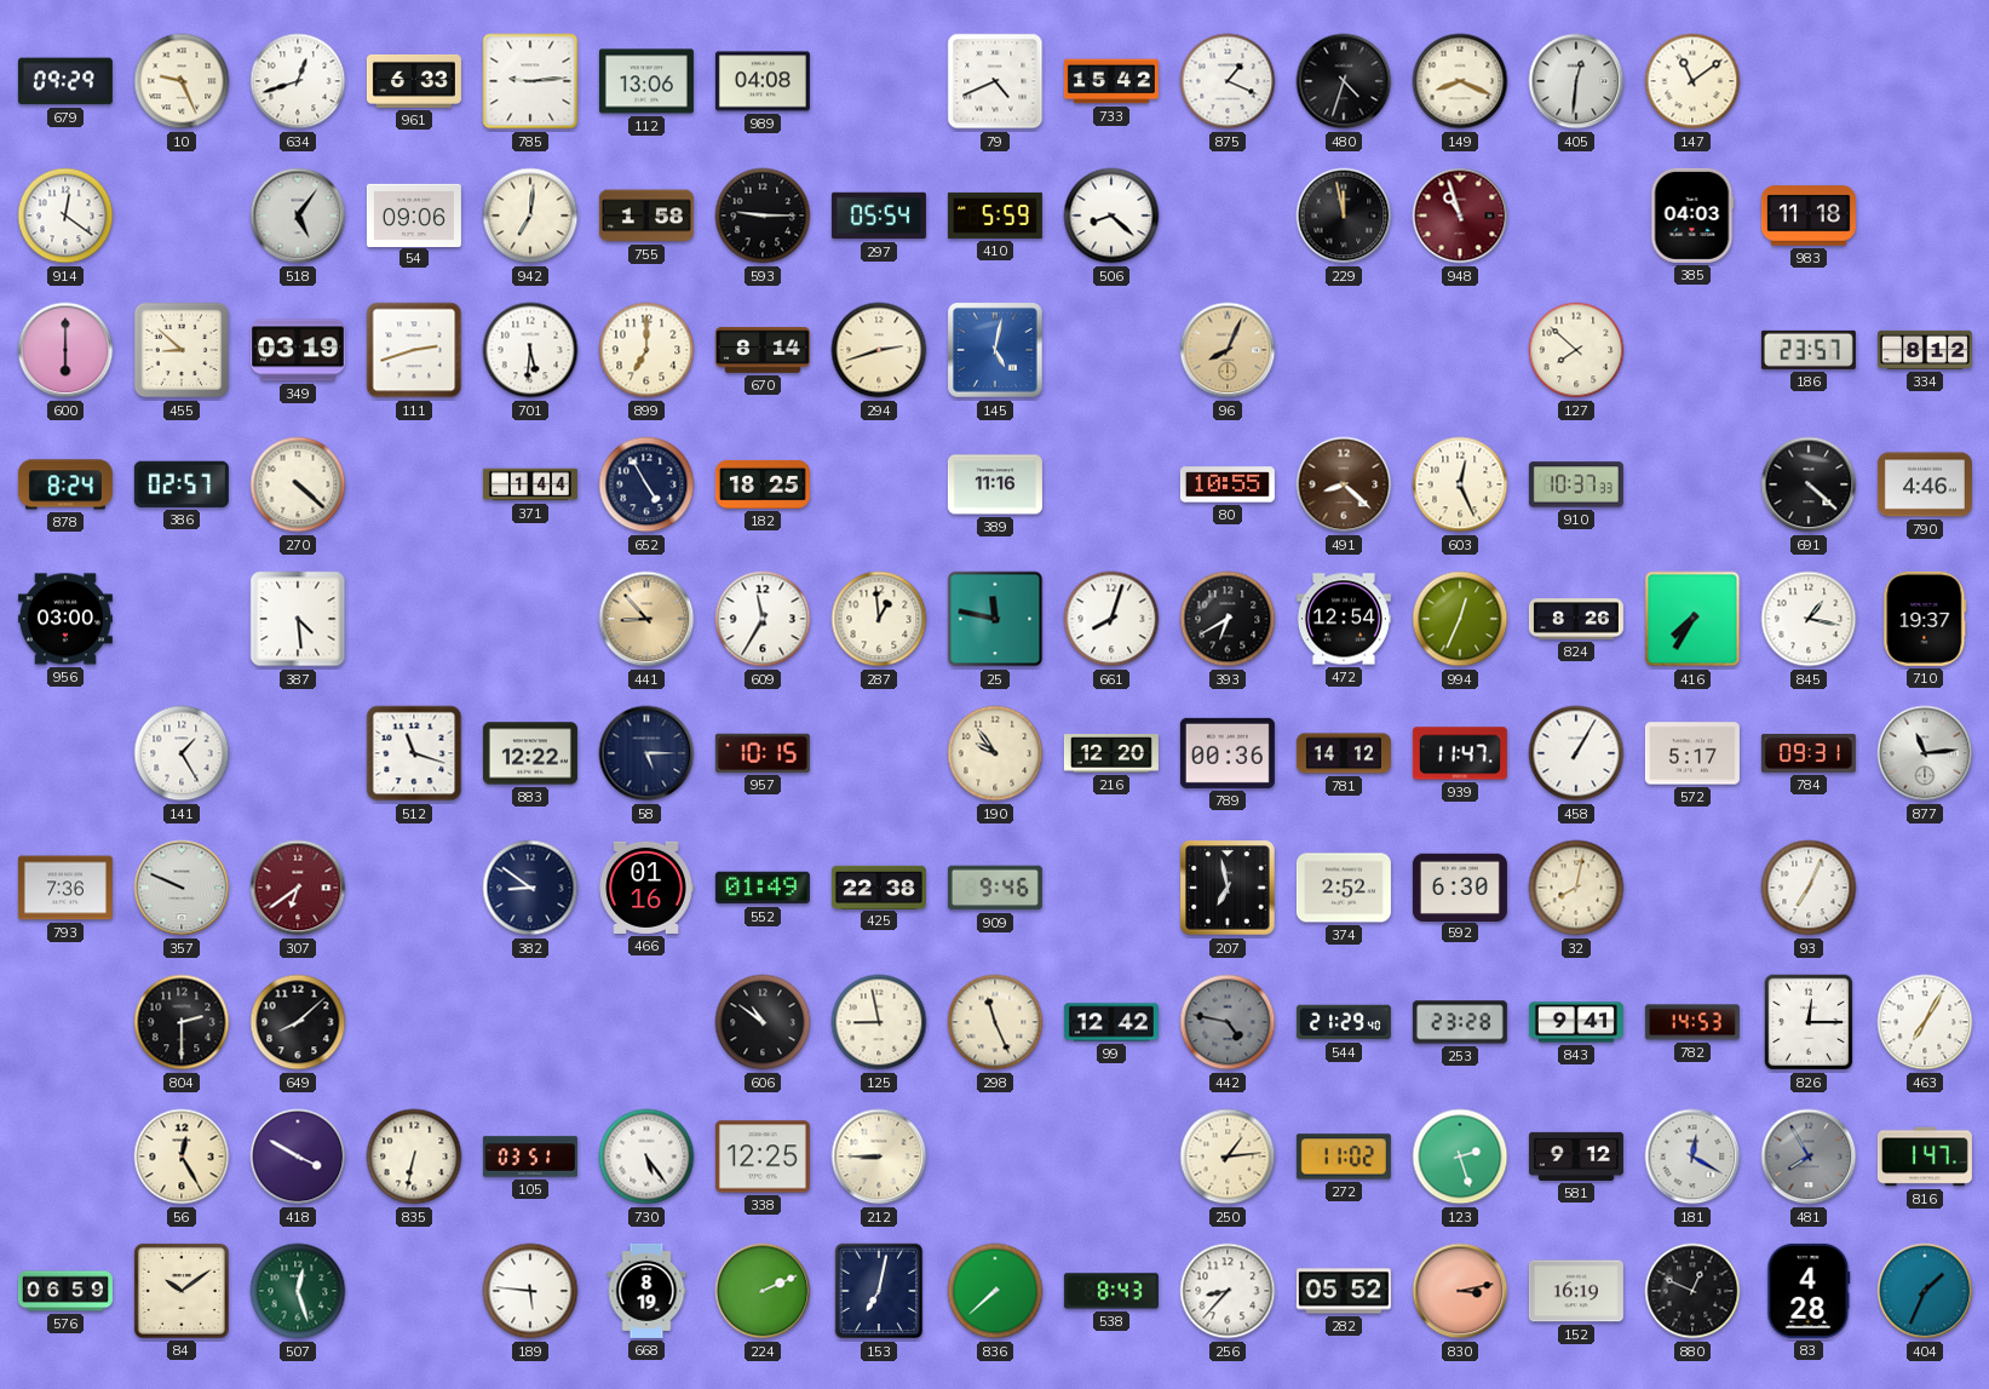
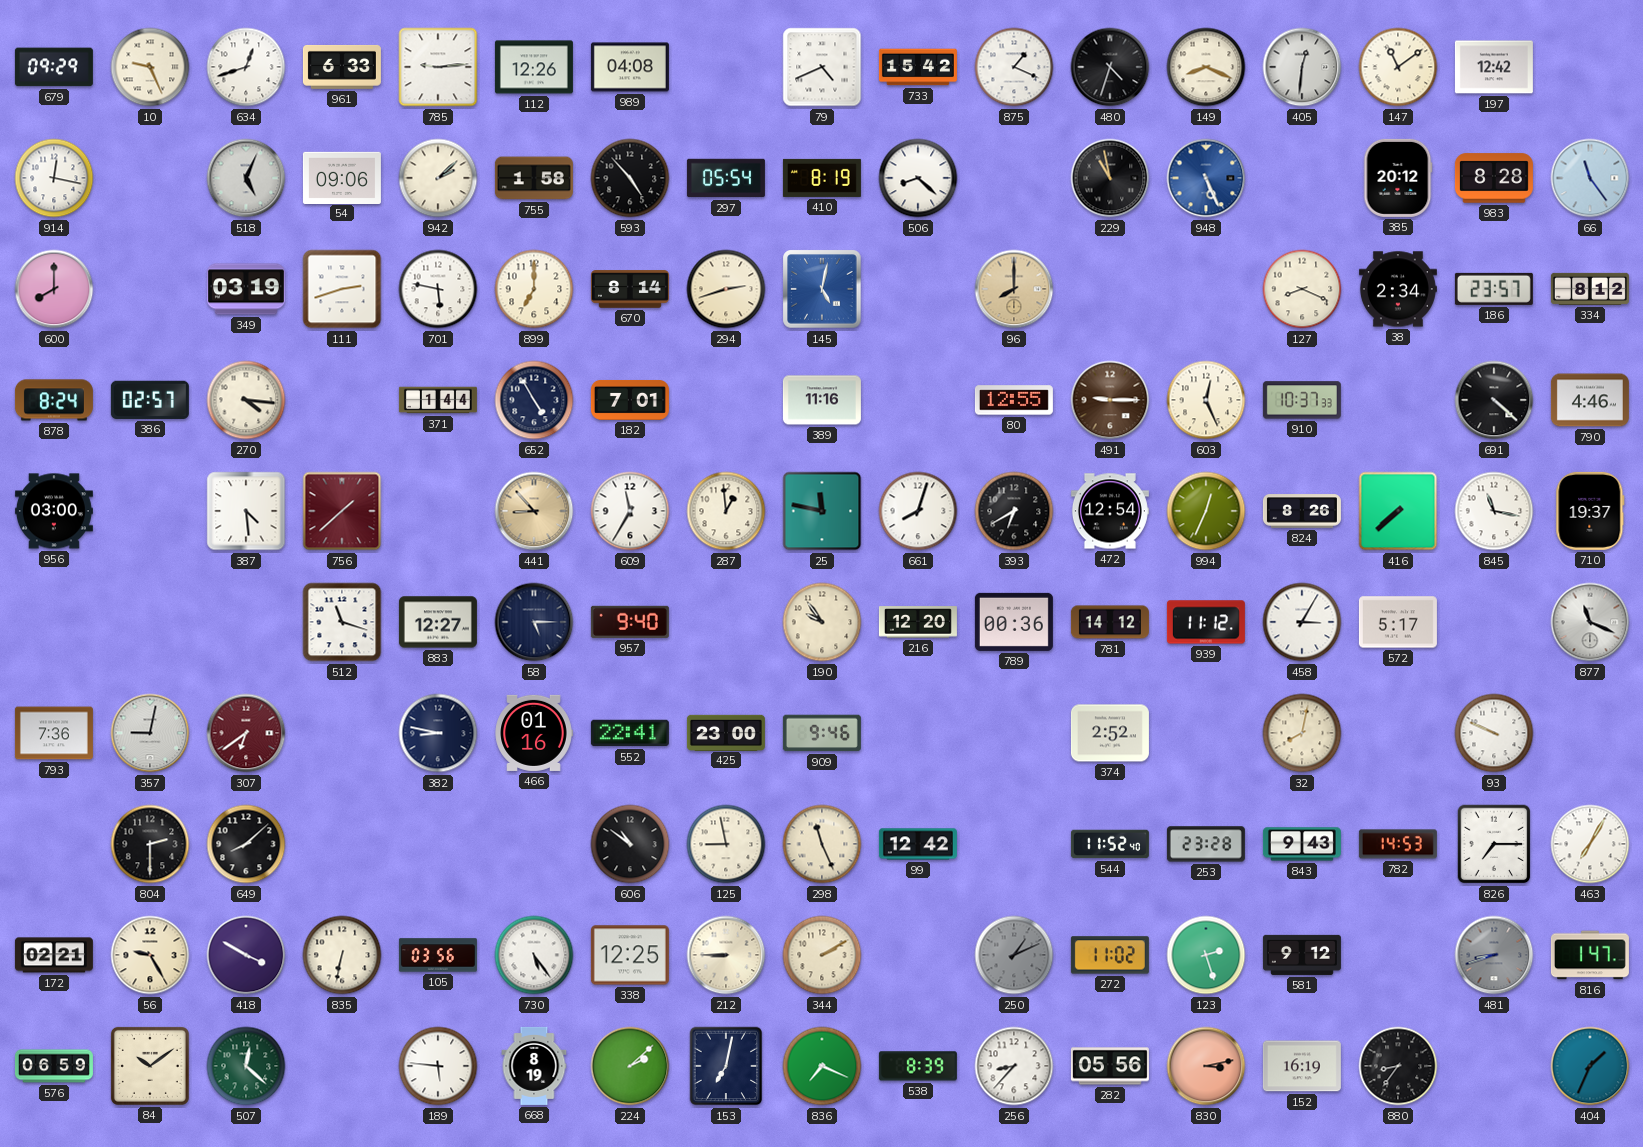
112: 13:06 -> 12:26 (534, 67)
197: none -> 12:42 (1494, 67)
914: 12:21 -> 12:17 (54, 178)
518: 5:06 -> 5:04 (246, 178)
942: 7:01 -> 2:08 (438, 178)
593: 9:15 -> 4:53 (630, 178)
410: 5:59 -> 8:19 (822, 178)
229: 11:58 -> 10:58 (1110, 178)
948: 10:57 -> 5:26 (1206, 178)
948 dial: burgundy -> blue (1206, 178)
385: 04:03 -> 20:12 (1398, 178)
983: 11:18 -> 8:28 (1494, 178)
66: none -> 11:24 (1590, 178)
600: 6:00 -> 8:00 (54, 289)
455: 8:52 -> none (182, 350)
701: 5:31 -> 5:47 (438, 289)
96: 8:04 -> 8:00 (1014, 289)
127: 7:52 -> 8:19 (1302, 289)
38: none -> 2:34 (1398, 289)
270: 4:22 -> 4:16 (246, 400)
182: 18:25 -> 7:01 (630, 400)
80: 10:55 -> 12:55 (1014, 400)
491: 8:22 -> 9:15 (1110, 400)
756: none -> 1:38 (342, 511)
416: 7:35 -> 7:38 (1398, 511)
845: 1:17 -> 11:17 (1494, 511)
141: 1:25 -> none (182, 753)
883: 12:22 -> 12:27 (438, 622)
957: 10:15 -> 9:40 (630, 622)
939: 11:47 -> 11:12 (1206, 622)
458: 1:05 -> 3:05 (1302, 622)
784: 09:31 -> none (1809, 753)
877: 11:14 -> 11:19 (1590, 622)
357: 9:49 -> 9:02 (150, 733)
382: 8:51 -> 8:47 (438, 733)
552: 01:49 -> 22:41 (630, 733)
425: 22:38 -> 23:00 (726, 732)
207: 6:58 -> none (1228, 888)
592: 6:30 -> none (1460, 886)
93: 7:04 -> 9:49 (1494, 733)
442: 4:47 -> none (1228, 1022)
544: 21:29 -> 11:52 (1110, 844)
843: 9:41 -> 9:43 (1302, 844)
826: 12:15 -> 7:15 (1494, 844)
172: none -> 02:21 (54, 955)
56: 12:25 -> 9:25 (150, 955)
105: 03:51 -> 03:56 (438, 955)
344: none -> 2:10 (822, 955)
250: 1:14 -> 1:11 (1014, 955)
250 dial: cream -> grey (1014, 955)
181: 12:20 -> none (1692, 1156)
481: 7:55 -> 8:42 (1494, 955)
507: 12:27 -> 12:22 (246, 1066)
224: 2:11 -> 2:08 (630, 1066)
836: 7:38 -> 7:19 (822, 1066)
538: 8:43 -> 8:39 (918, 1066)
282: 05:52 -> 05:56 (1110, 1066)
880: 12:49 -> 8:36 (1398, 1066)
83: 4:28 -> none (1809, 1291)
